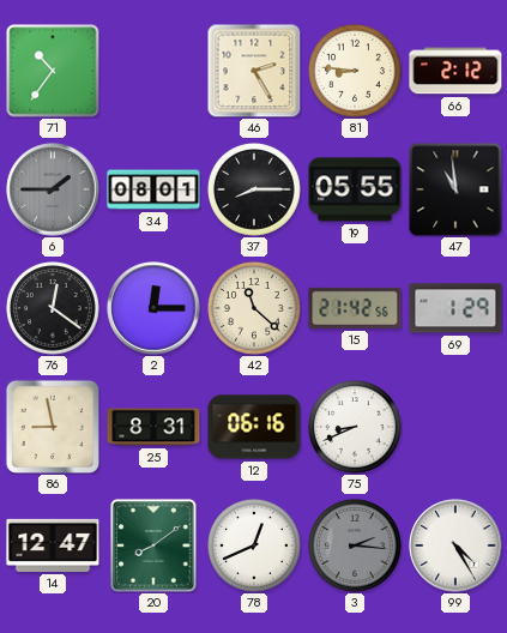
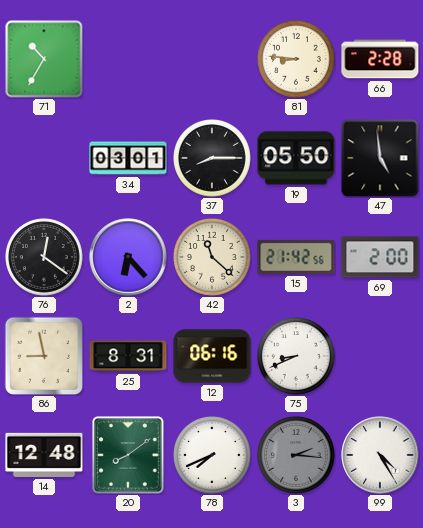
71: 10:36 -> 10:35 (44, 59)
46: 2:25 -> none (254, 71)
66: 2:12 -> 2:28 (380, 59)
6: 1:45 -> none (53, 189)
34: 08:01 -> 03:01 (128, 158)
19: 05:55 -> 05:50 (296, 158)
47: 10:59 -> 4:59 (380, 158)
2: 12:15 -> 6:23 (128, 257)
69: 1:29 -> 2:00 (380, 257)
14: 12:47 -> 12:48 (44, 455)
78: 12:41 -> 7:41 (213, 456)
